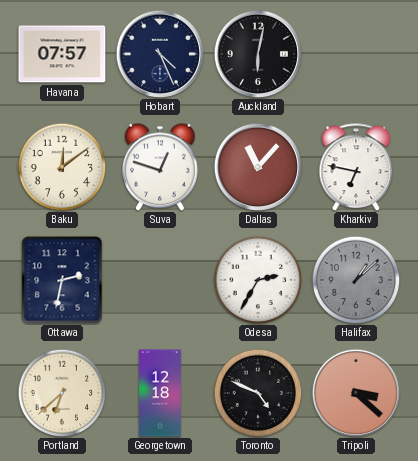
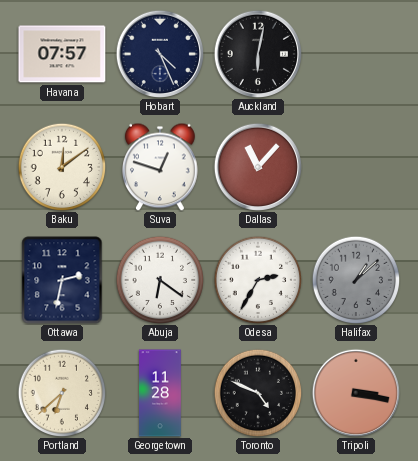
Kharkiv: 6:47 -> none (356, 167)
Abuja: none -> 6:21 (160, 280)
Georgetown: 12:18 -> 11:28 (161, 393)
Tripoli: 3:22 -> 3:17 (355, 392)
